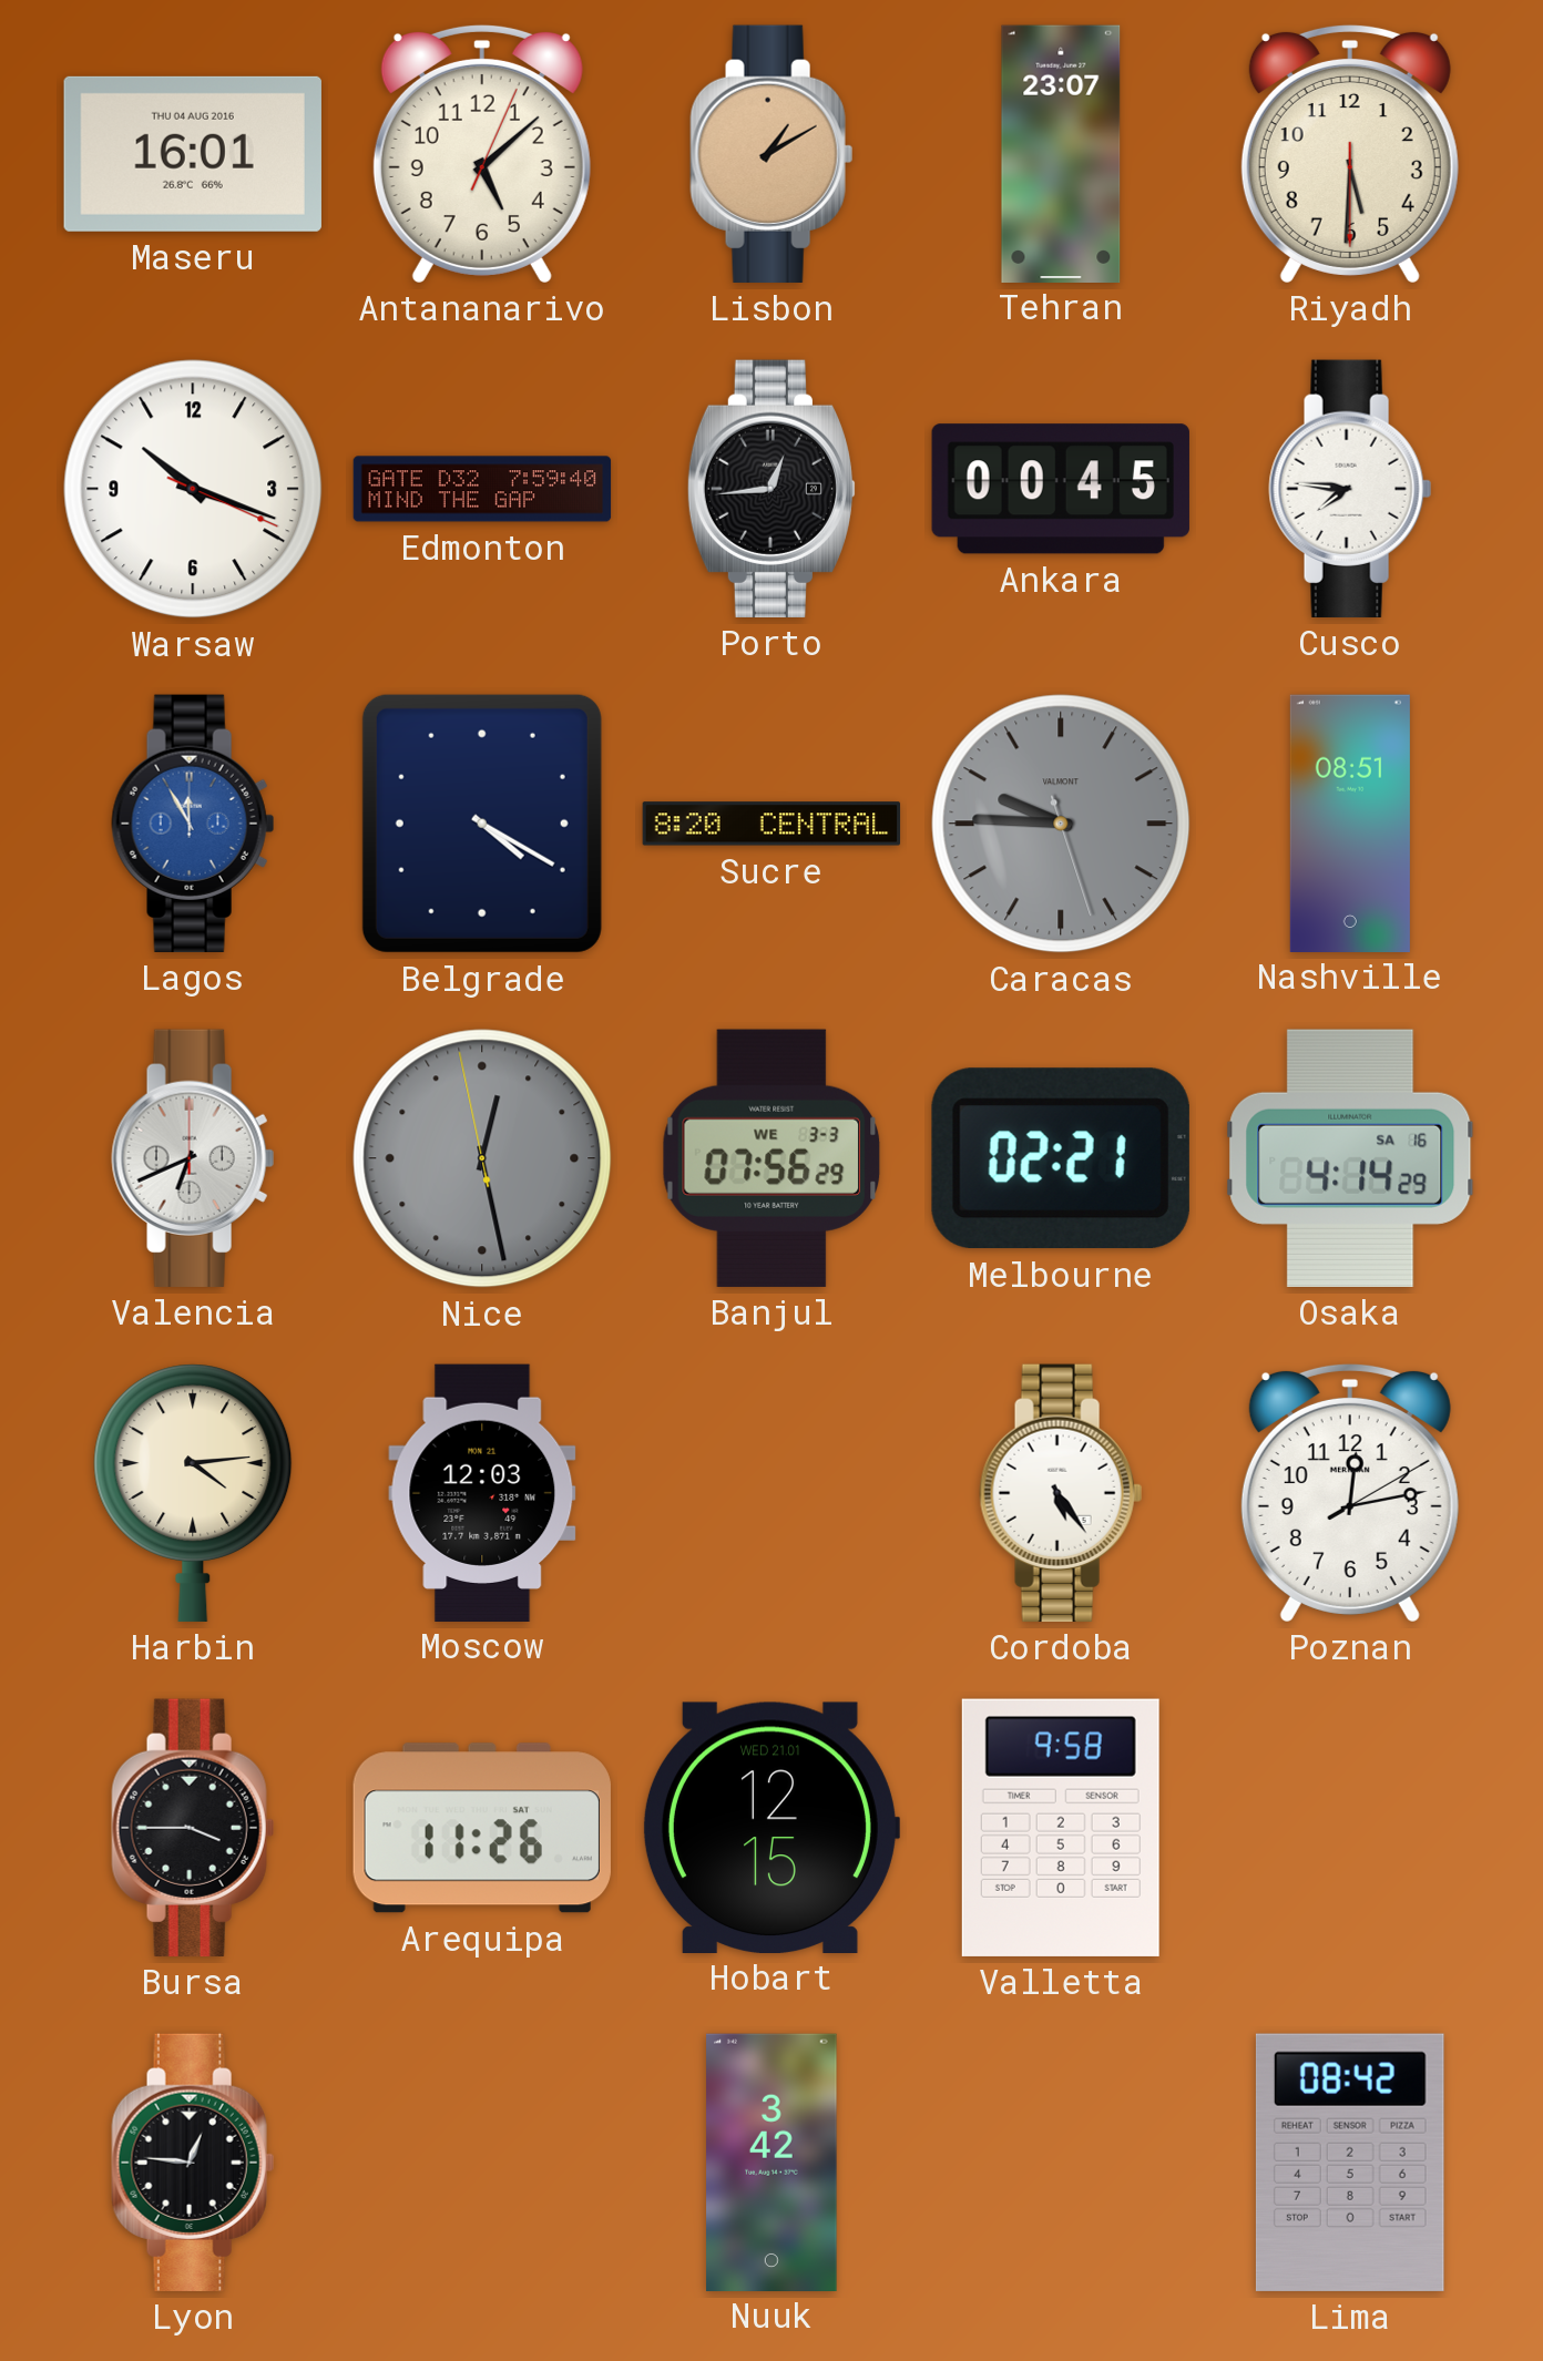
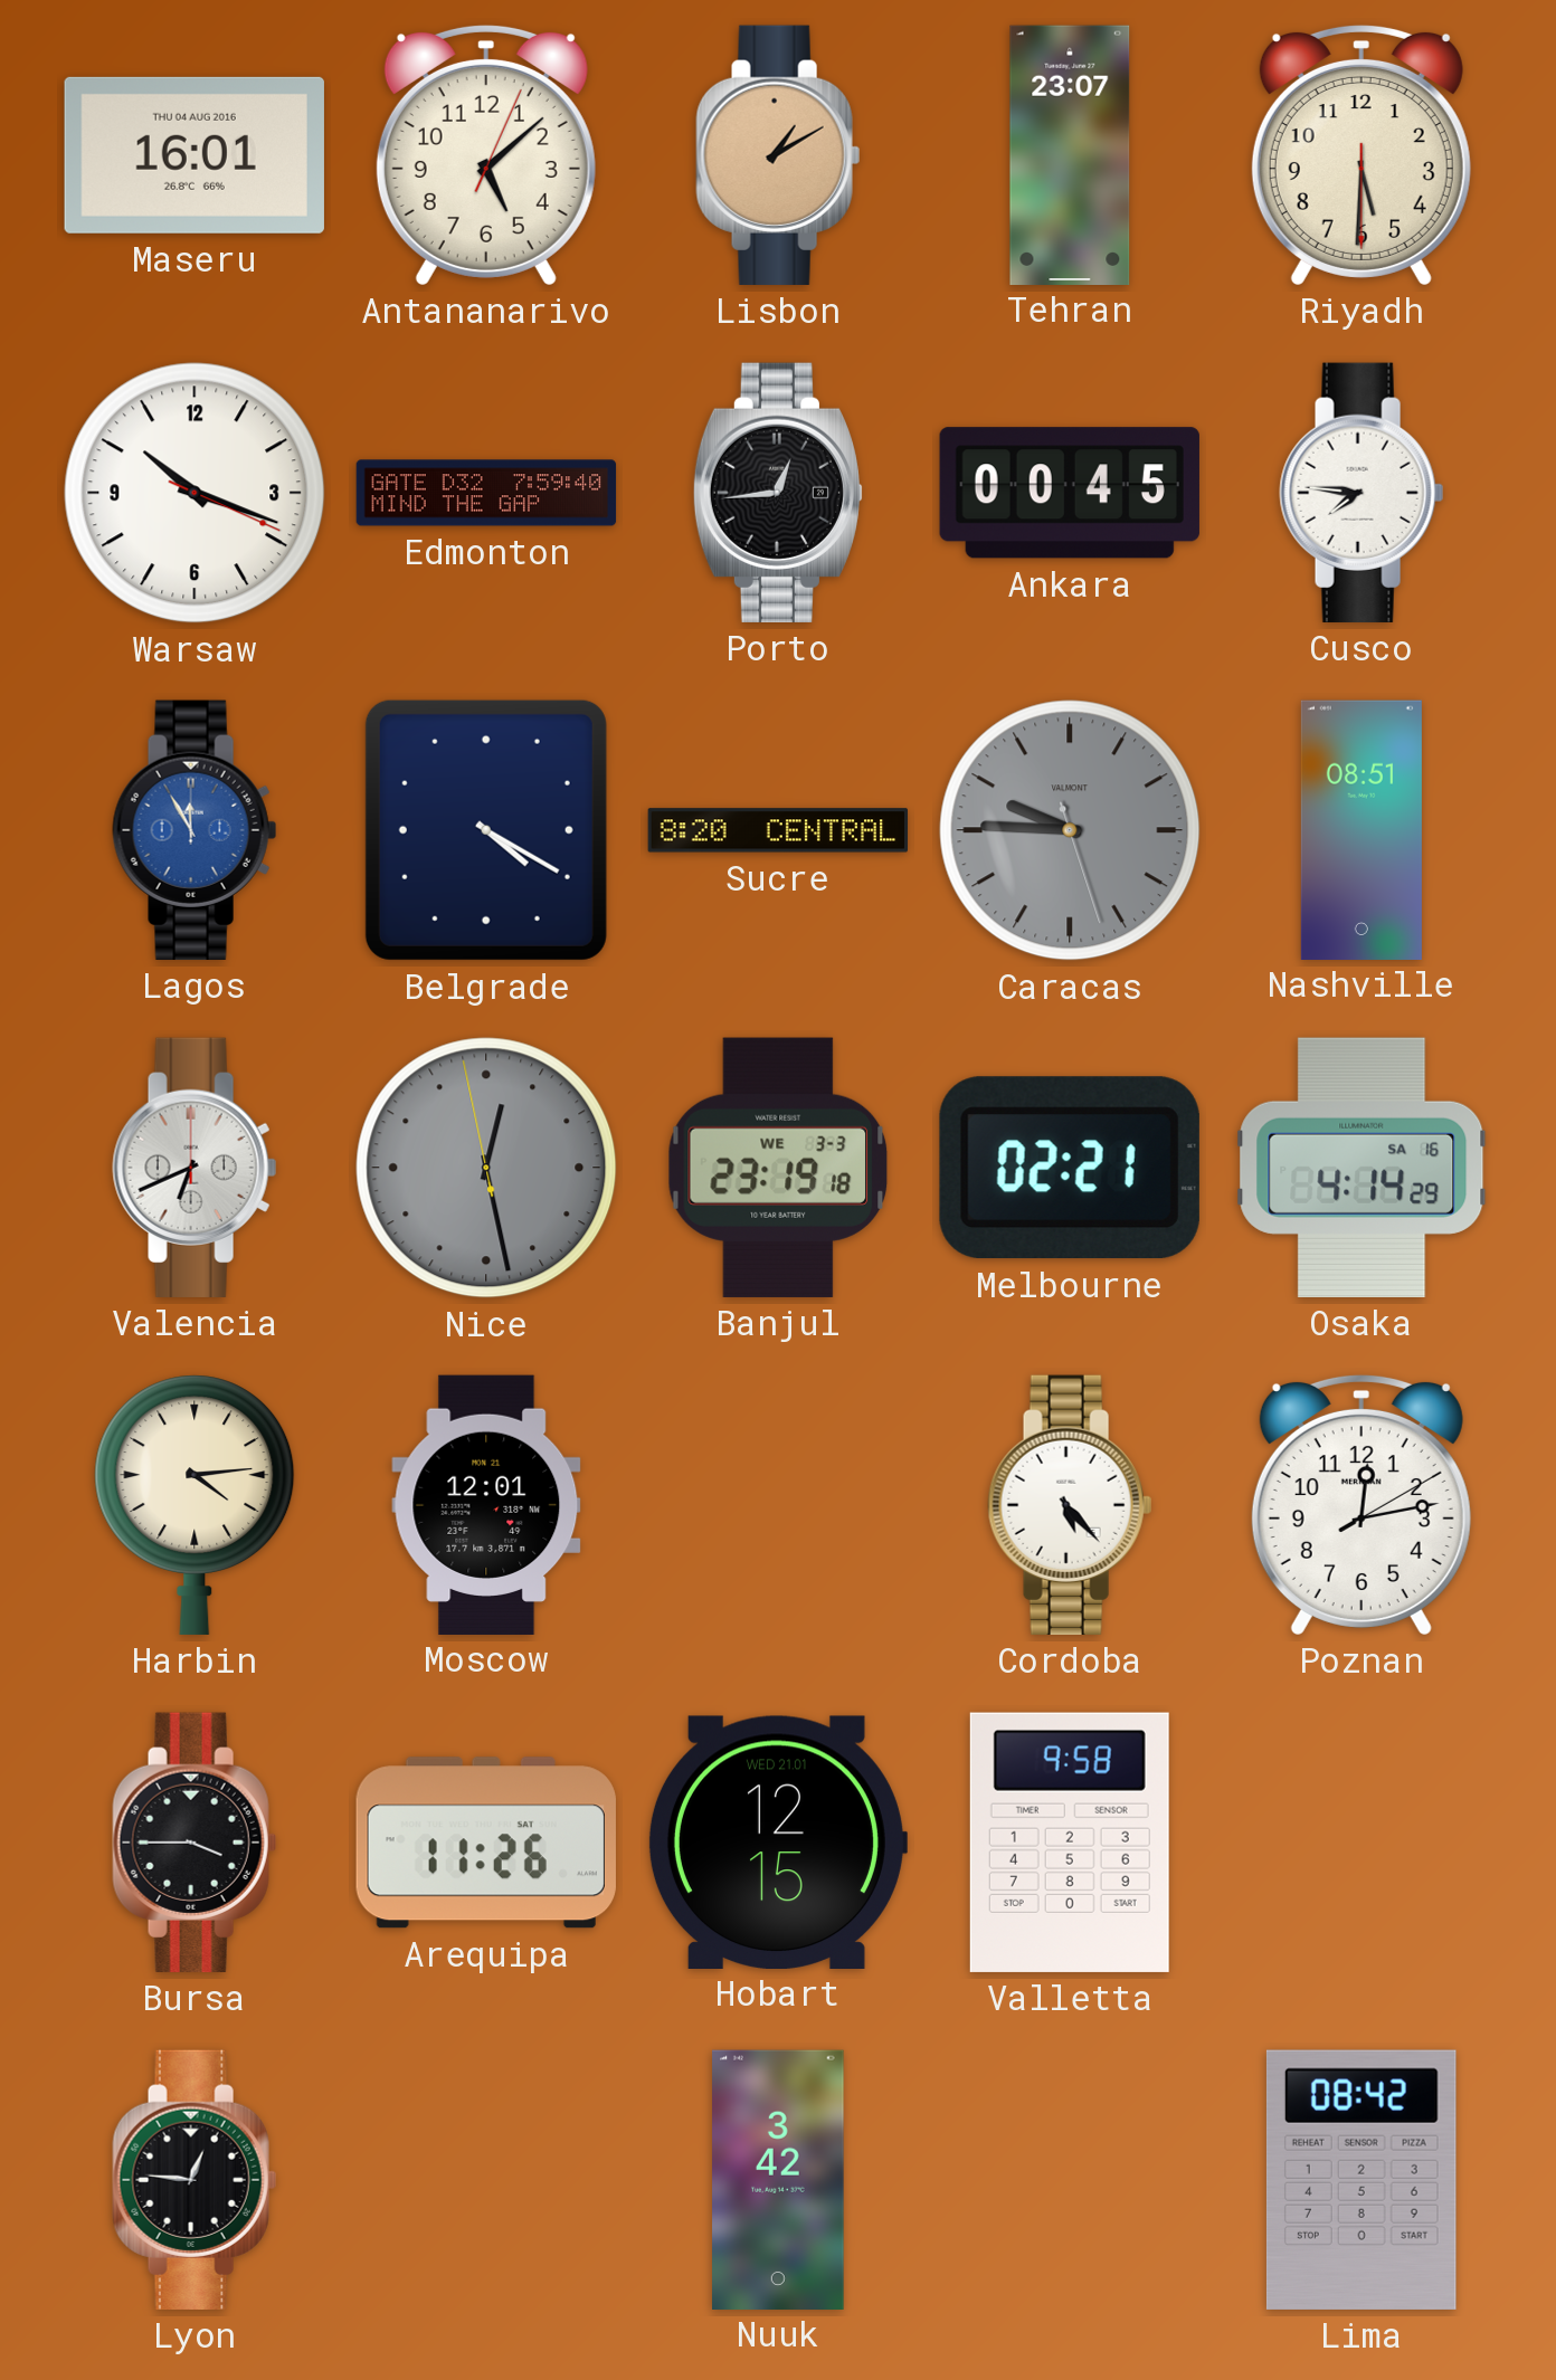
Banjul: 07:56 -> 23:19 (778, 1168)
Moscow: 12:03 -> 12:01 (486, 1504)
Cordoba: 5:24 -> 5:23 (1070, 1505)
